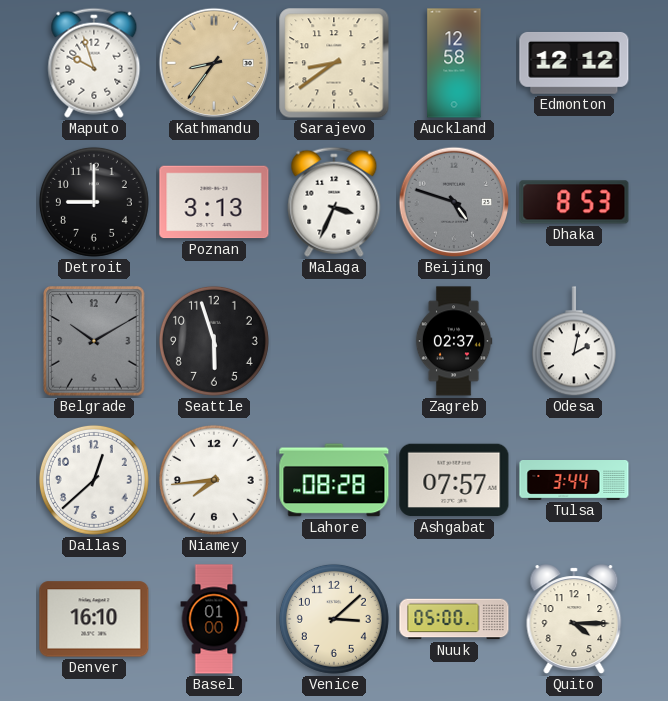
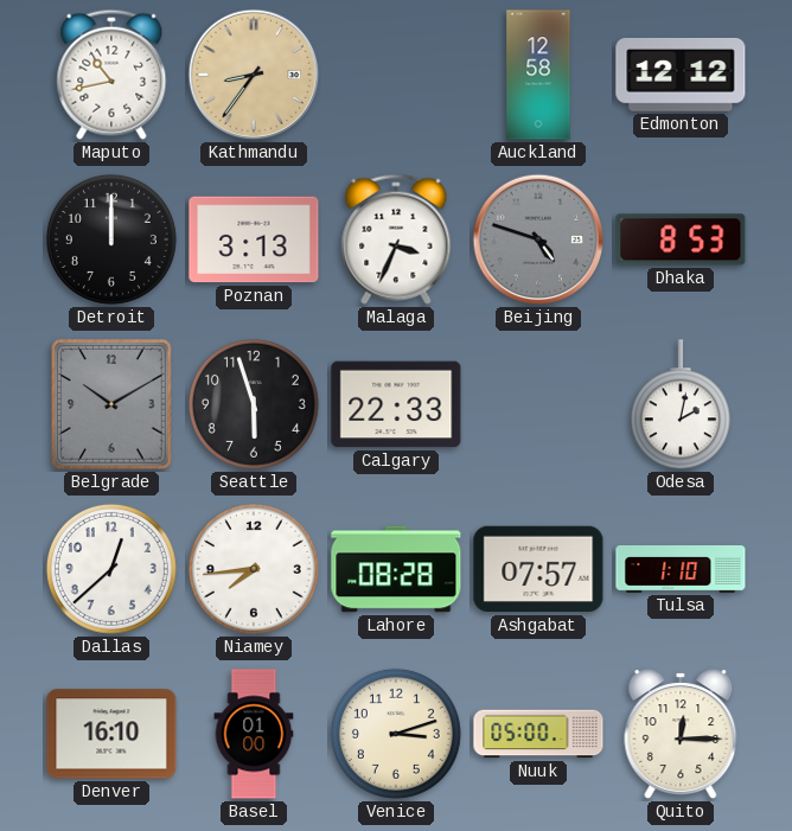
Maputo: 9:57 -> 10:43 (111, 75)
Sarajevo: 8:39 -> none (334, 63)
Detroit: 9:00 -> 12:00 (111, 239)
Calgary: none -> 22:33 (396, 404)
Zagreb: 02:37 -> none (454, 341)
Tulsa: 3:44 -> 1:10 (681, 570)
Venice: 3:08 -> 3:12 (396, 734)
Quito: 4:15 -> 12:15 (681, 734)
